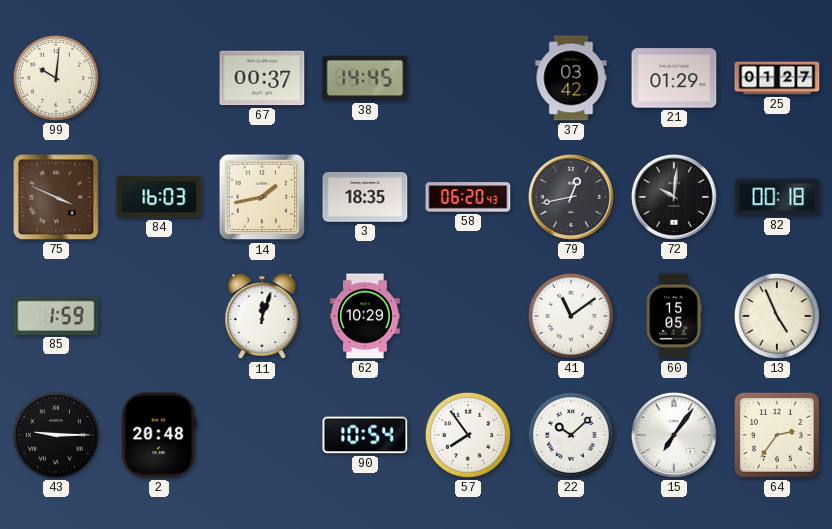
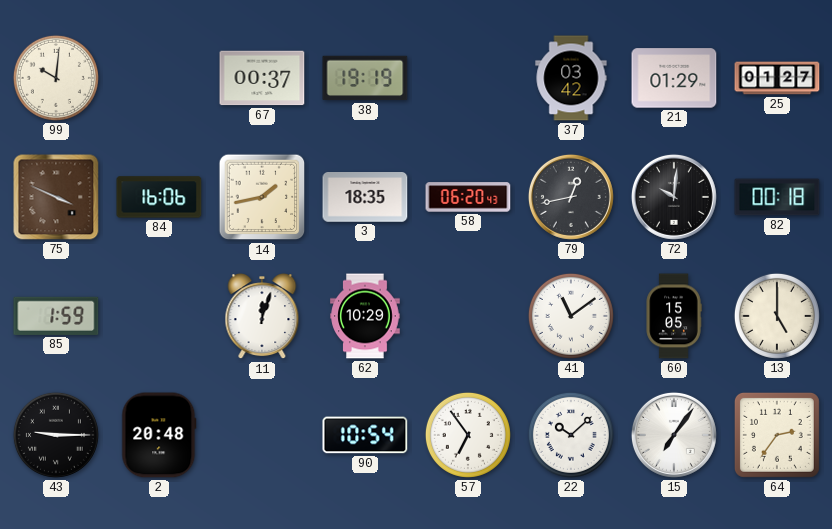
38: 14:45 -> 19:19 (365, 78)
84: 16:03 -> 16:06 (159, 197)
13: 4:56 -> 5:00 (777, 316)
57: 7:54 -> 6:54 (468, 435)
